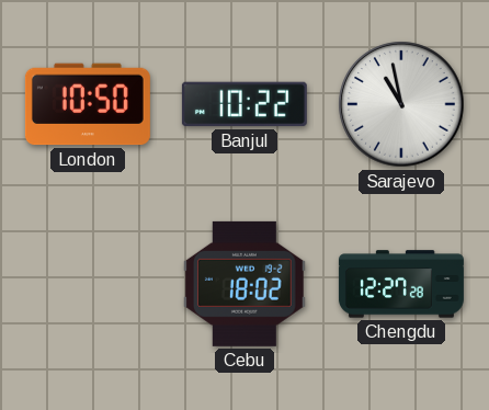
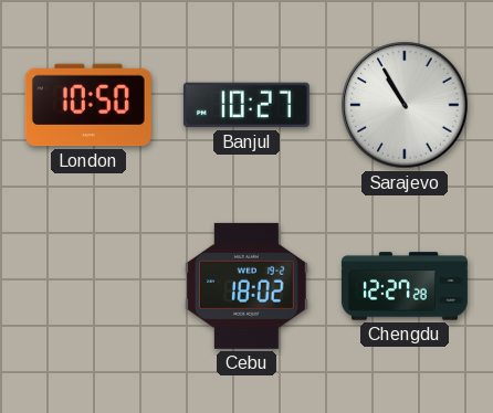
Banjul: 10:22 -> 10:27 (246, 105)
Sarajevo: 10:58 -> 10:55 (405, 105)
